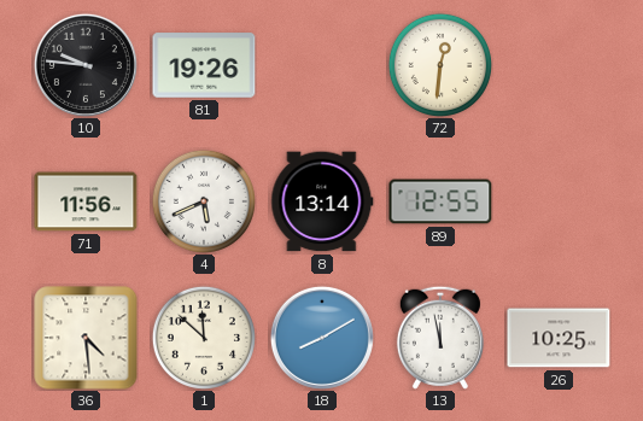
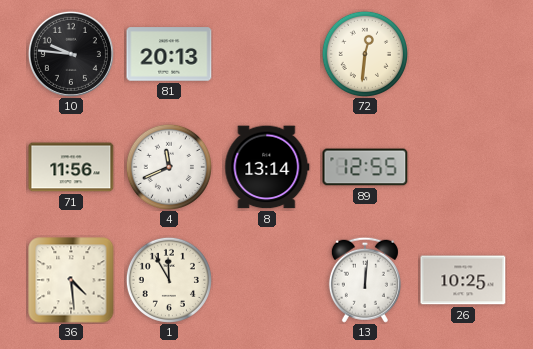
81: 19:26 -> 20:13 (169, 54)
4: 5:41 -> 11:41 (169, 167)
1: 11:52 -> 11:55 (169, 280)
18: 8:10 -> none (322, 338)
13: 11:58 -> 12:01 (365, 280)
